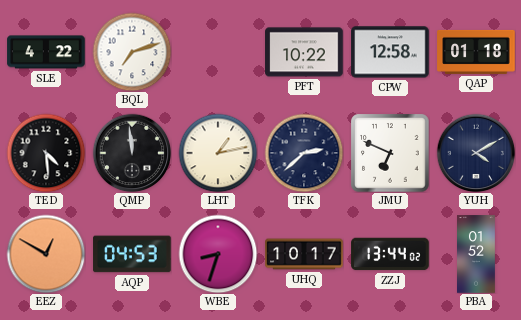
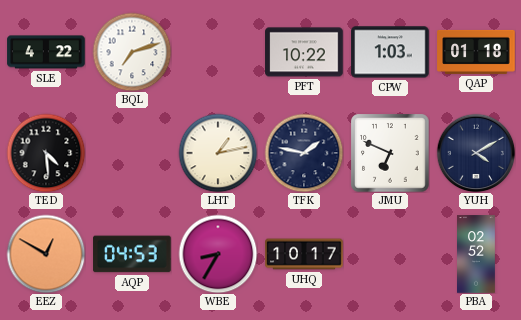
CPW: 12:58 -> 1:03 (390, 52)
QMP: 11:59 -> none (132, 153)
TFK: 2:38 -> 1:47 (304, 153)
WBE: 8:33 -> 8:35 (218, 254)
ZZJ: 13:44 -> none (390, 254)
PBA: 01:52 -> 02:52 (477, 254)
